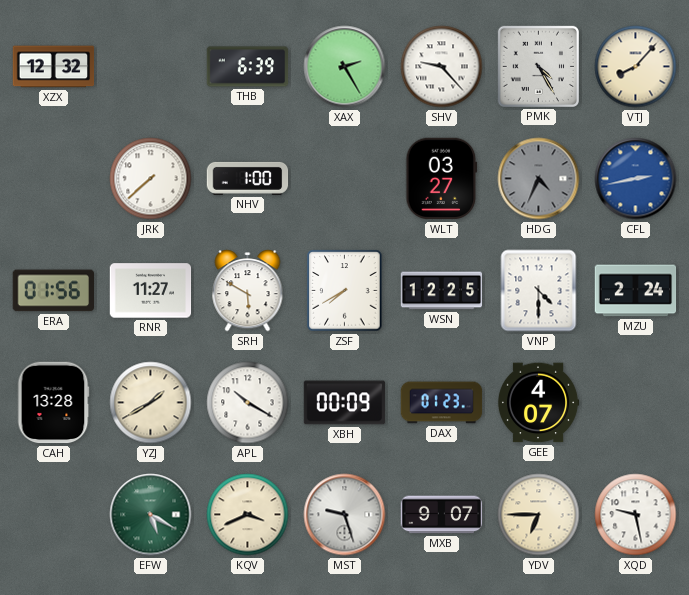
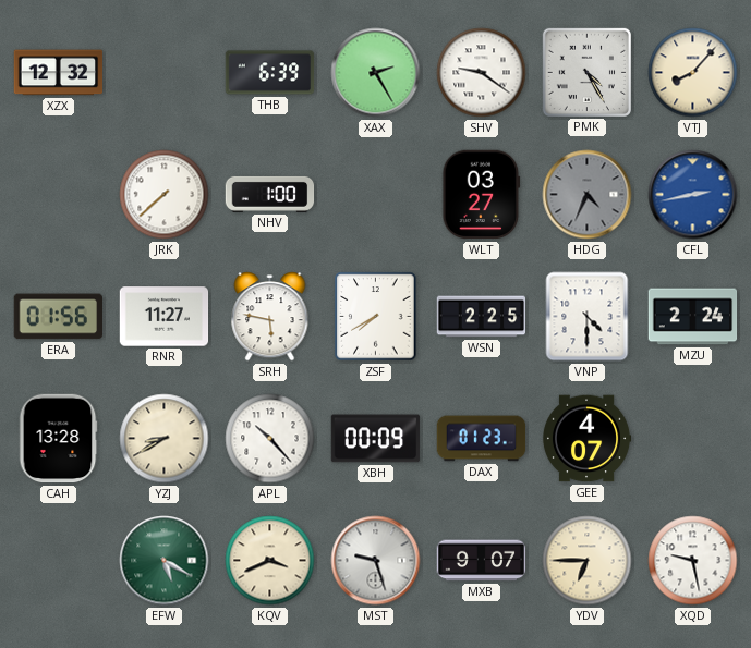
SHV: 9:23 -> 9:21 (482, 73)
SRH: 5:50 -> 5:47 (270, 317)
WSN: 12:25 -> 2:25 (482, 317)
YZJ: 1:40 -> 8:40 (165, 439)
APL: 10:20 -> 10:23 (270, 439)
